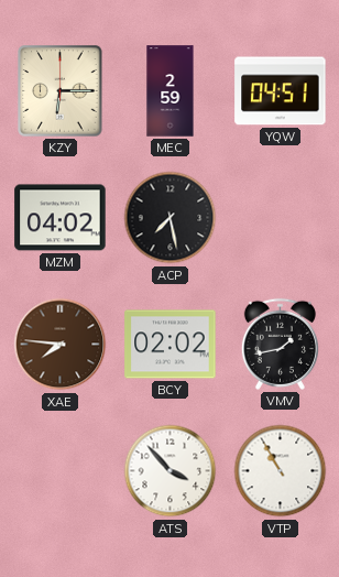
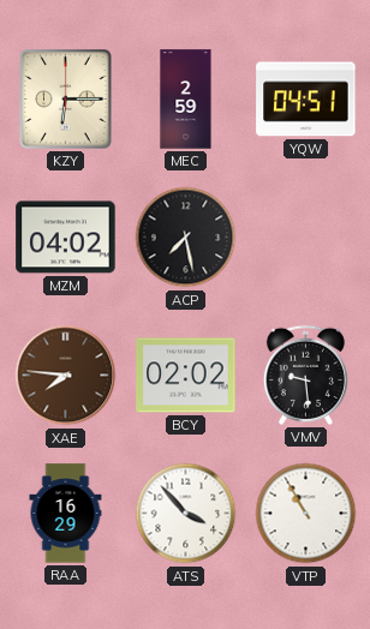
VMV: 1:43 -> 9:29 (305, 375)
RAA: none -> 16:29 (66, 514)
